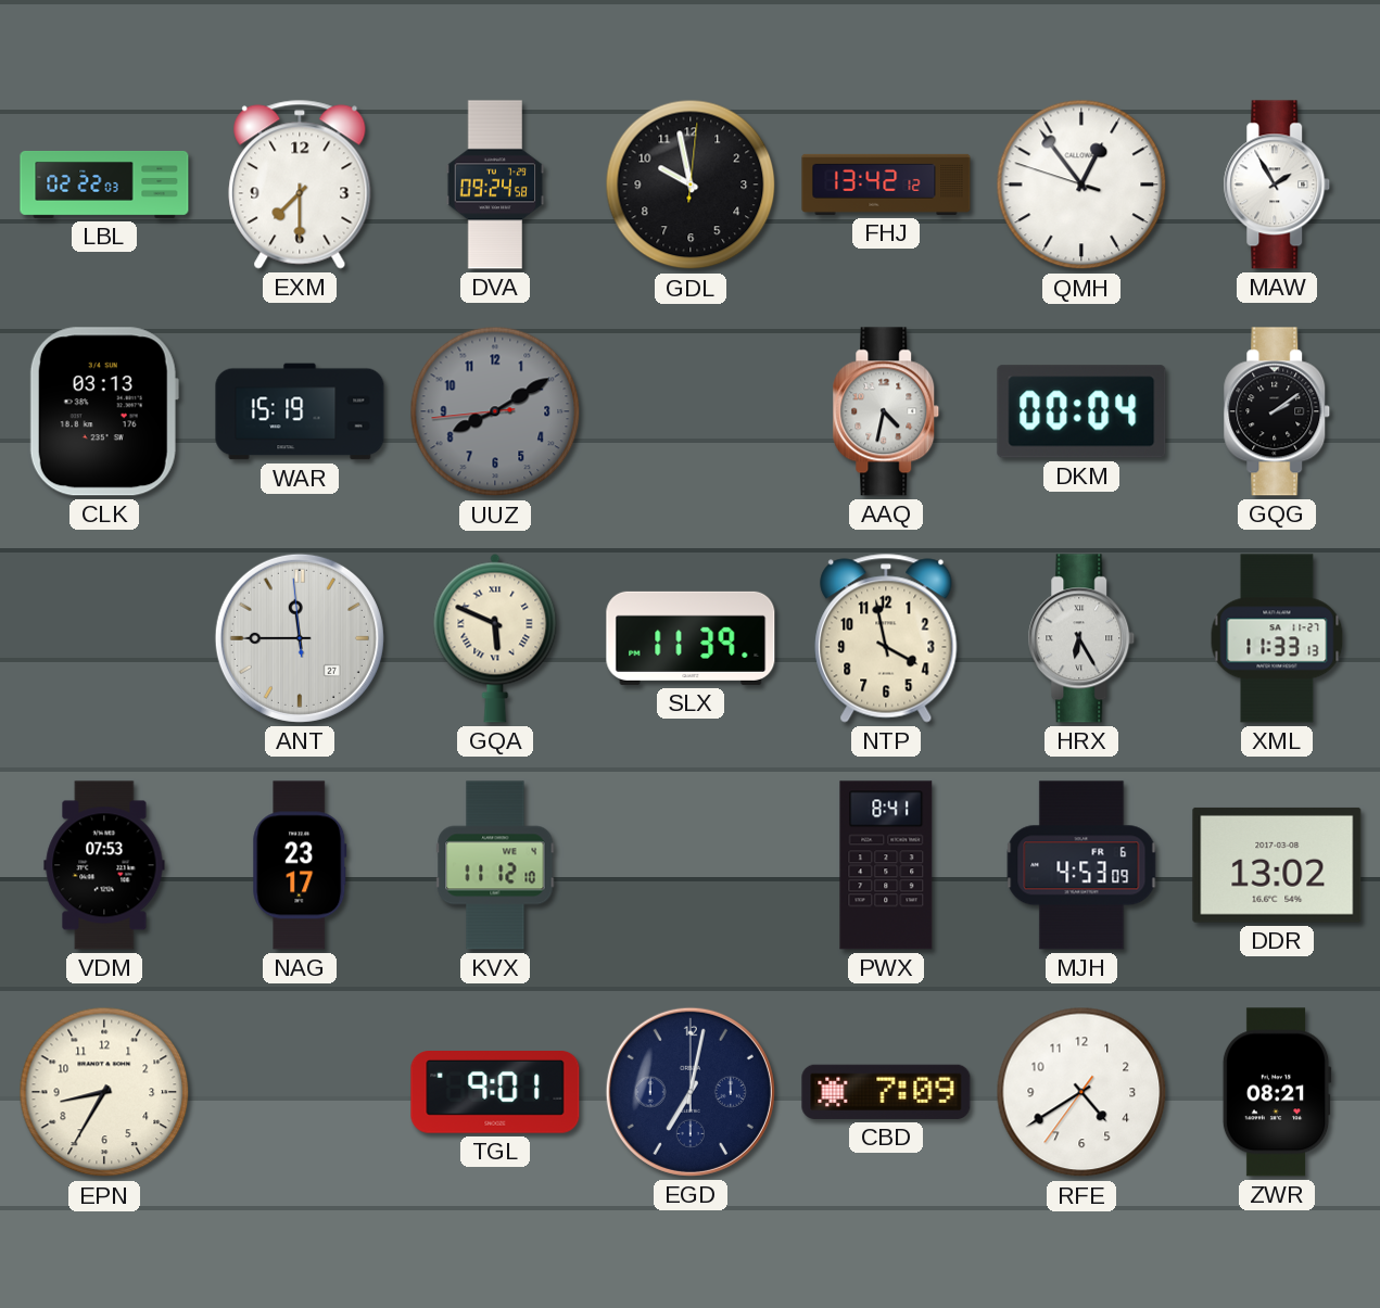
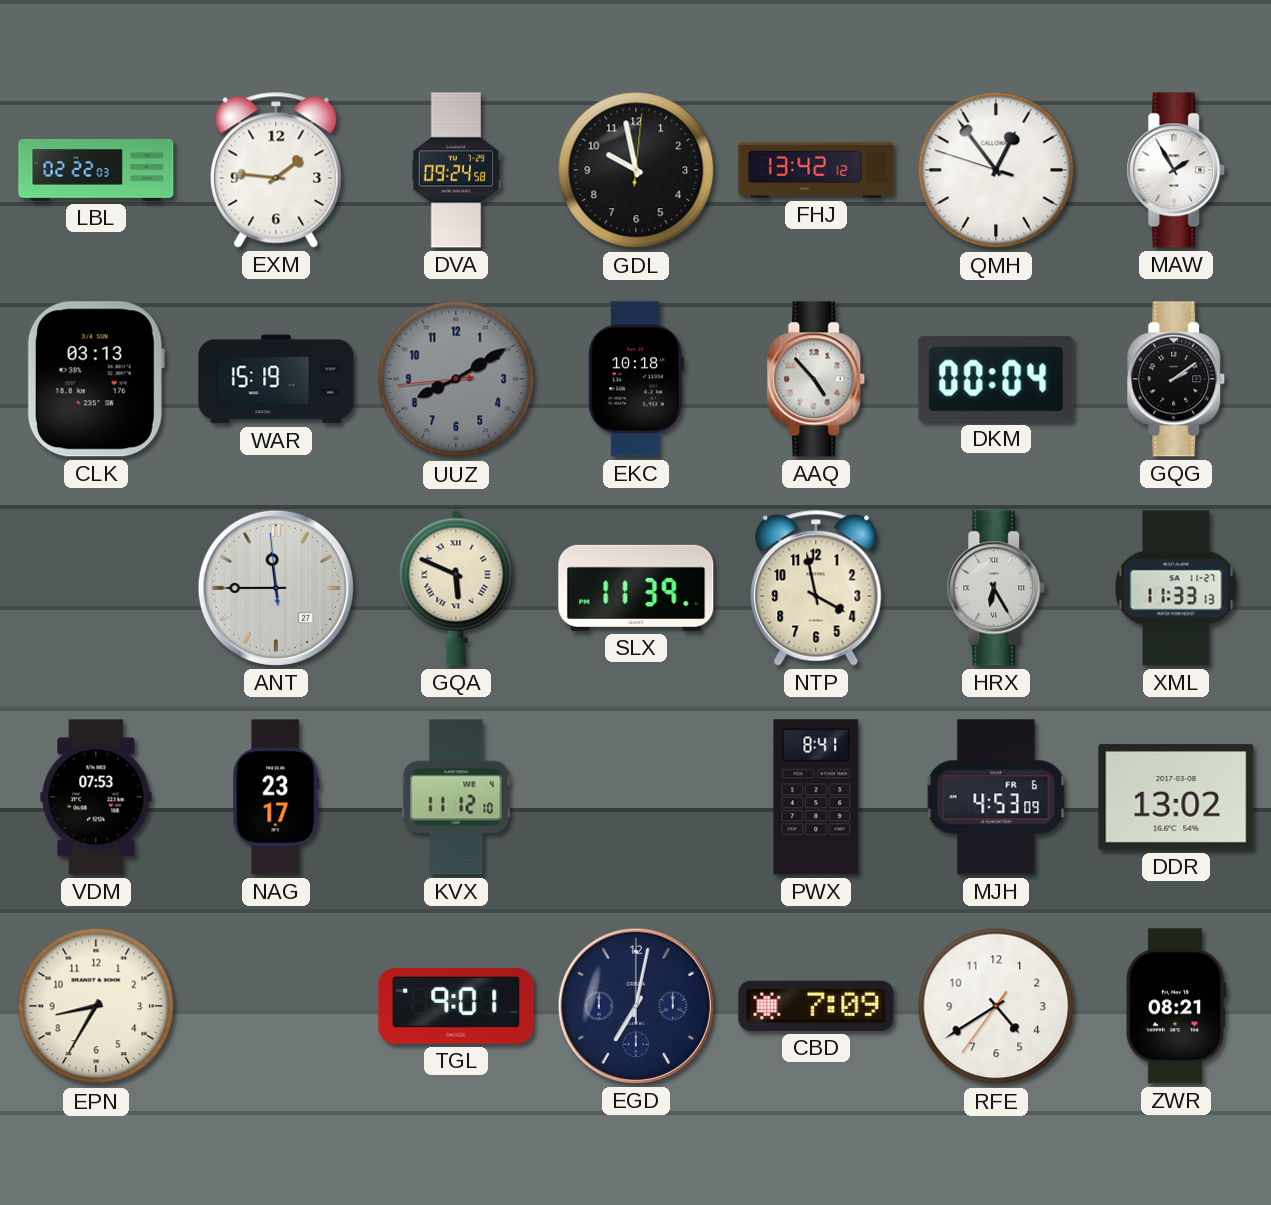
EXM: 7:30 -> 1:46 (276, 170)
EKC: none -> 10:18 (636, 379)
AAQ: 4:32 -> 4:53 (816, 379)
